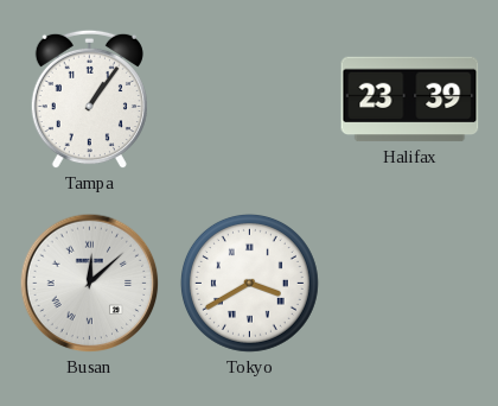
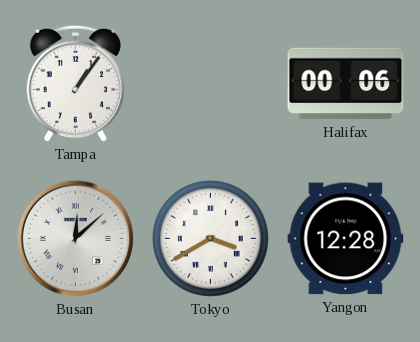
Halifax: 23:39 -> 00:06 (346, 84)
Yangon: none -> 12:28 (346, 239)
